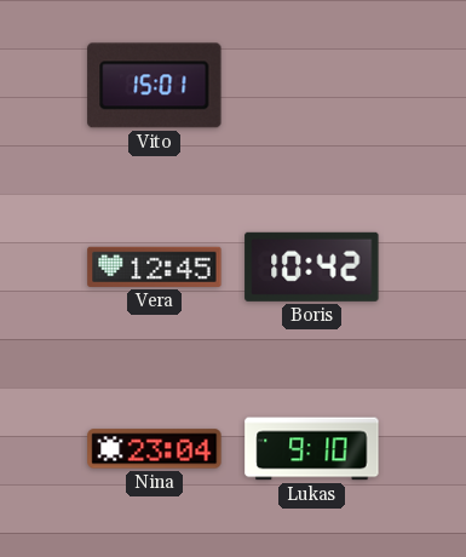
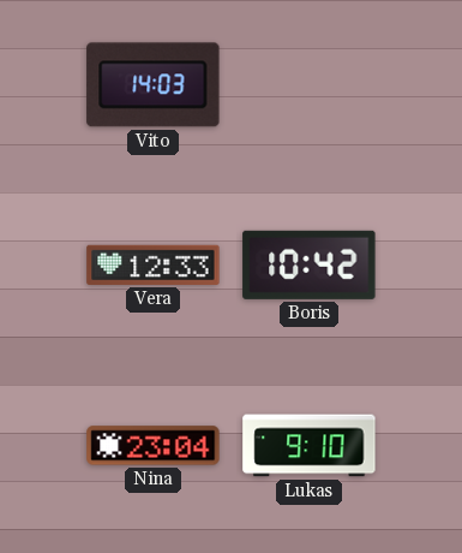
Vito: 15:01 -> 14:03 (154, 85)
Vera: 12:45 -> 12:33 (154, 264)
